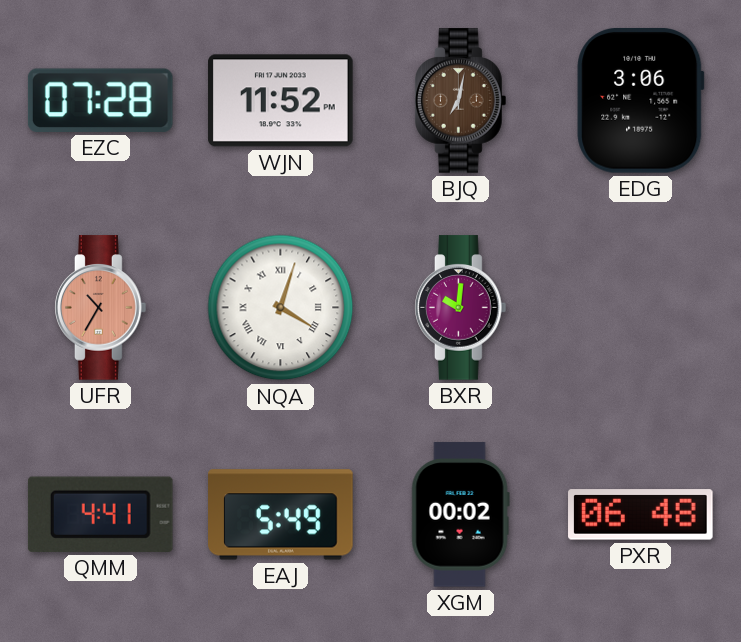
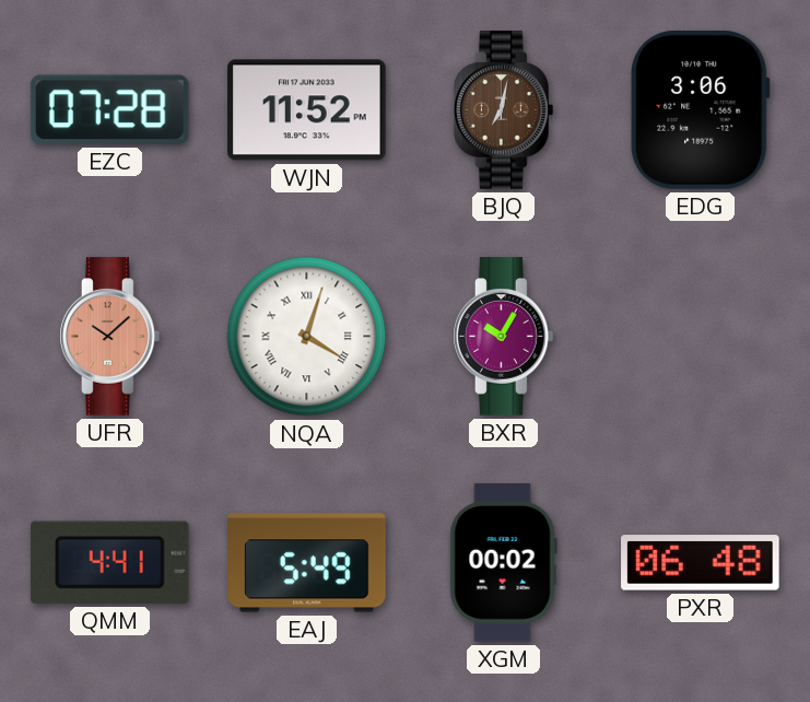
UFR: 10:35 -> 10:08 (110, 337)
BXR: 10:01 -> 10:05 (504, 337)
